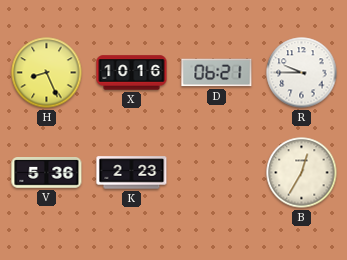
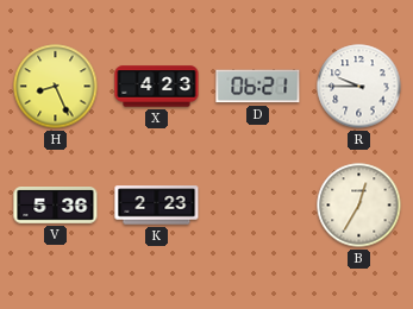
X: 10:16 -> 4:23 (157, 87)
